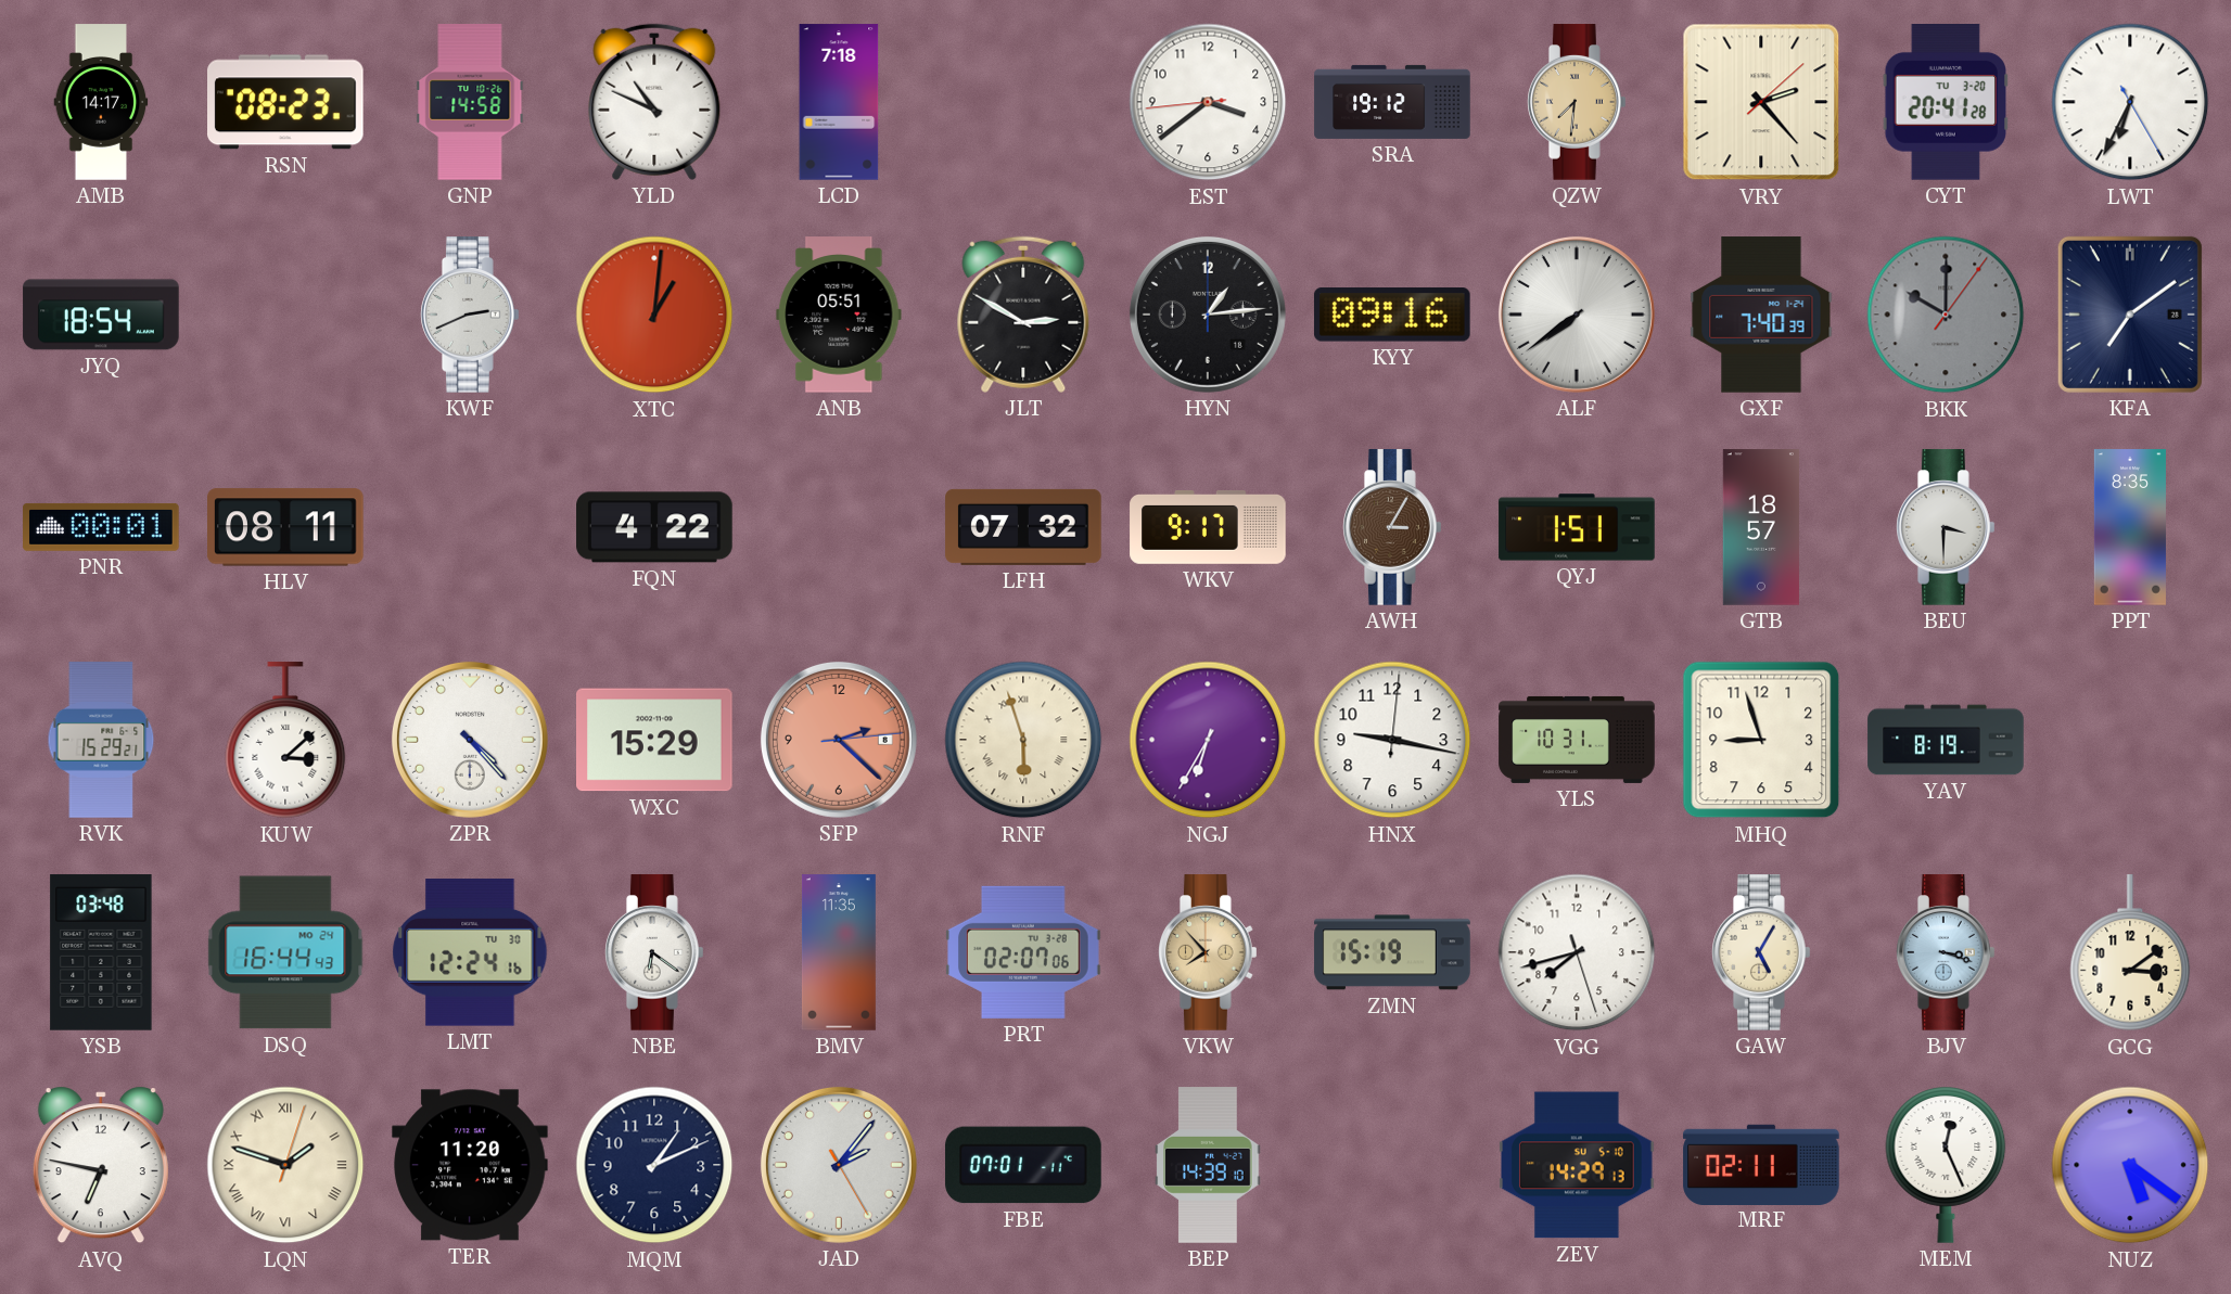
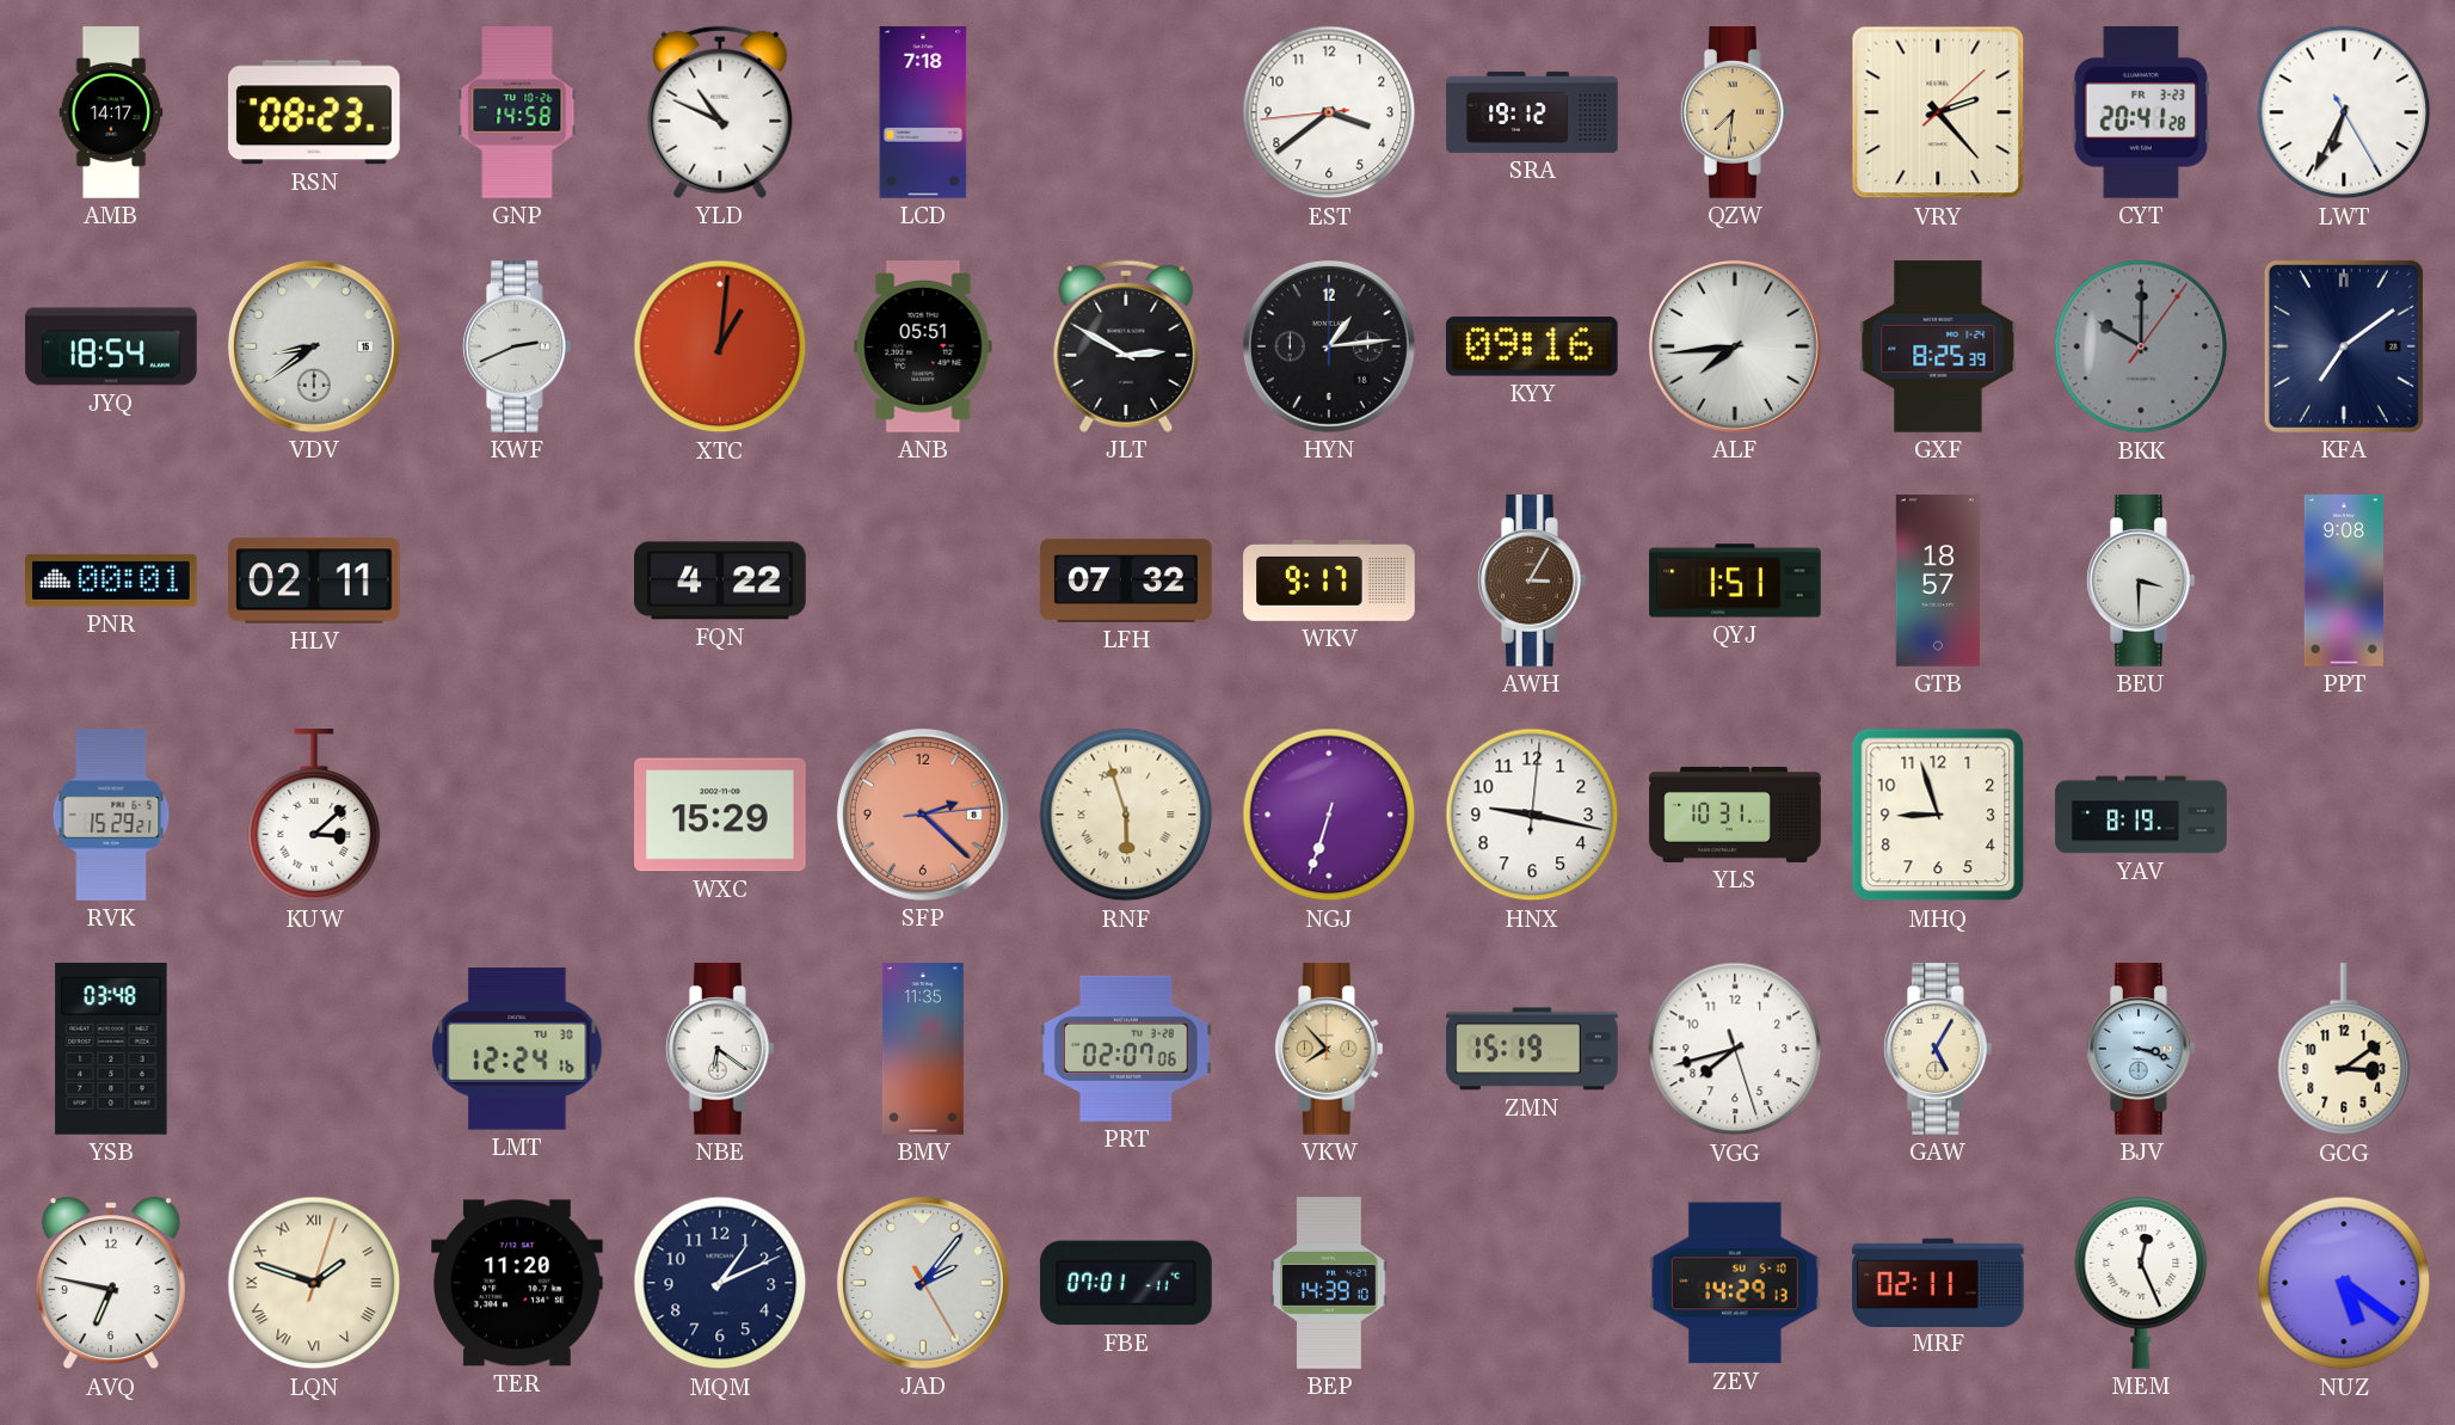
CYT date: TU 3-20 -> FR 3-23 (2140, 113)
VDV: none -> 8:39 (314, 346)
ALF: 7:39 -> 7:44 (1735, 346)
GXF: 7:40 -> 8:25 (1938, 346)
HLV: 08:11 -> 02:11 (315, 581)
PPT: 8:35 -> 9:08 (2344, 581)
ZPR: 4:23 -> none (470, 740)
NGJ: 6:35 -> 6:33 (1329, 815)
DSQ: 16:44 -> none (285, 952)
